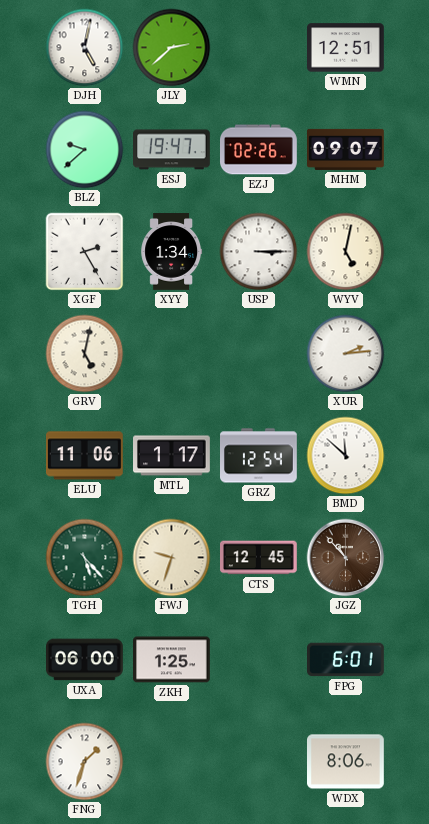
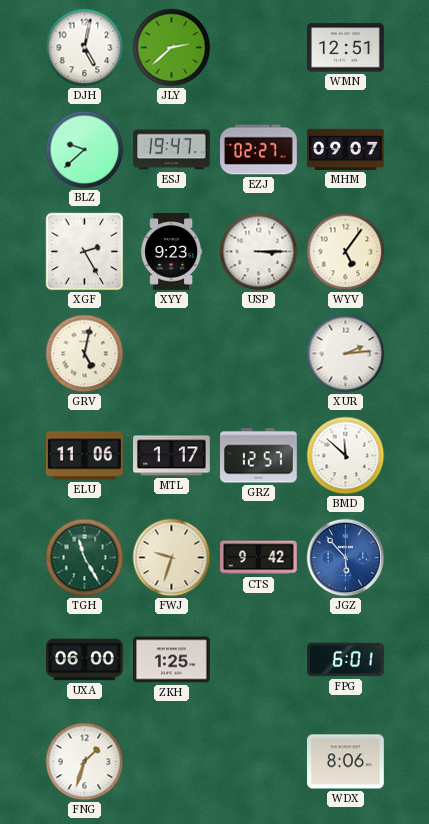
EZJ: 02:26 -> 02:27 (259, 150)
XYY: 1:34 -> 9:23 (172, 252)
WYV: 5:02 -> 5:06 (346, 252)
GRZ: 12:54 -> 12:57 (259, 456)
TGH: 5:23 -> 11:25 (85, 558)
CTS: 12:45 -> 9:42 (259, 558)
JGZ: 10:53 -> 5:53 (346, 558)
JGZ dial: brown -> blue (346, 558)
